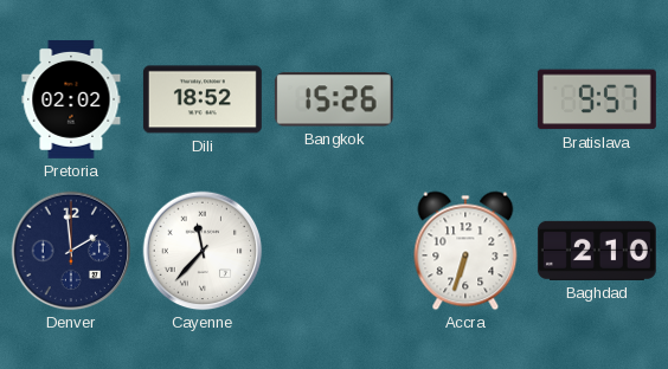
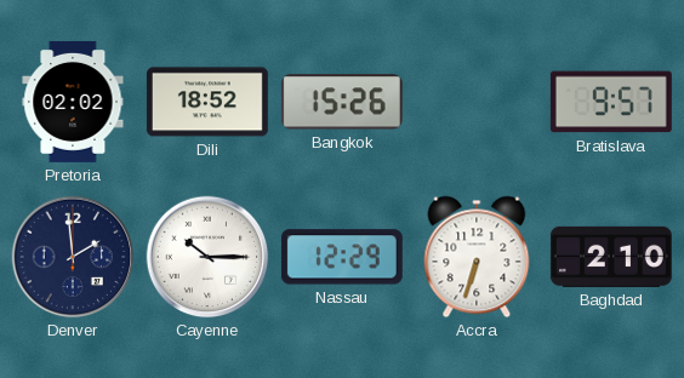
Cayenne: 11:37 -> 10:15 (207, 257)
Nassau: none -> 12:29 (342, 257)
